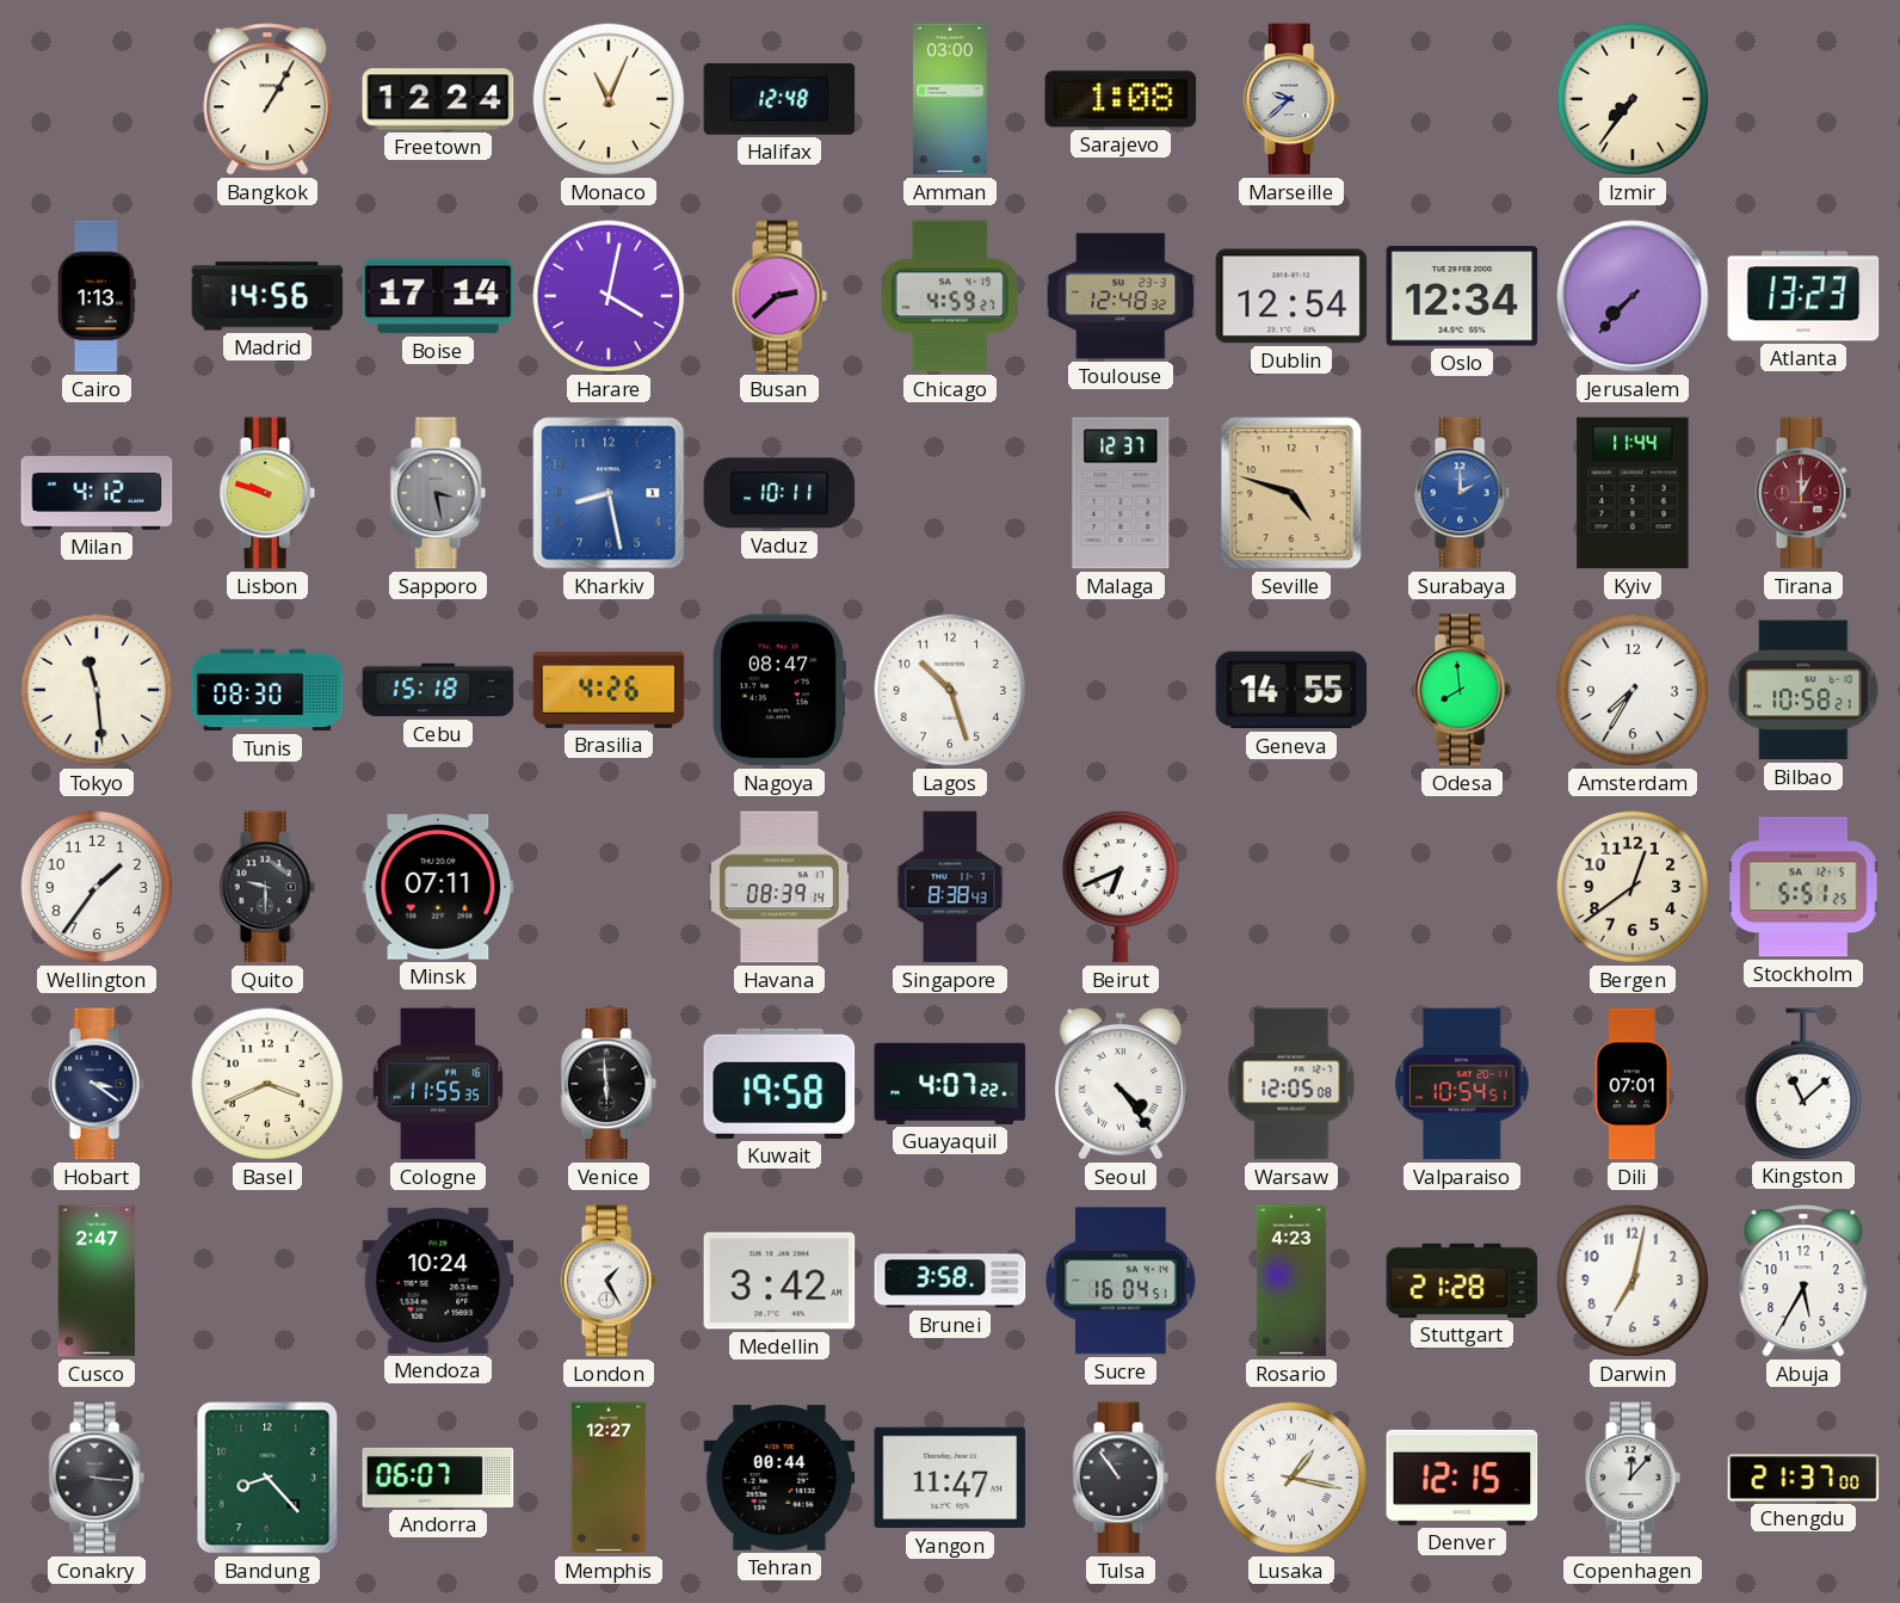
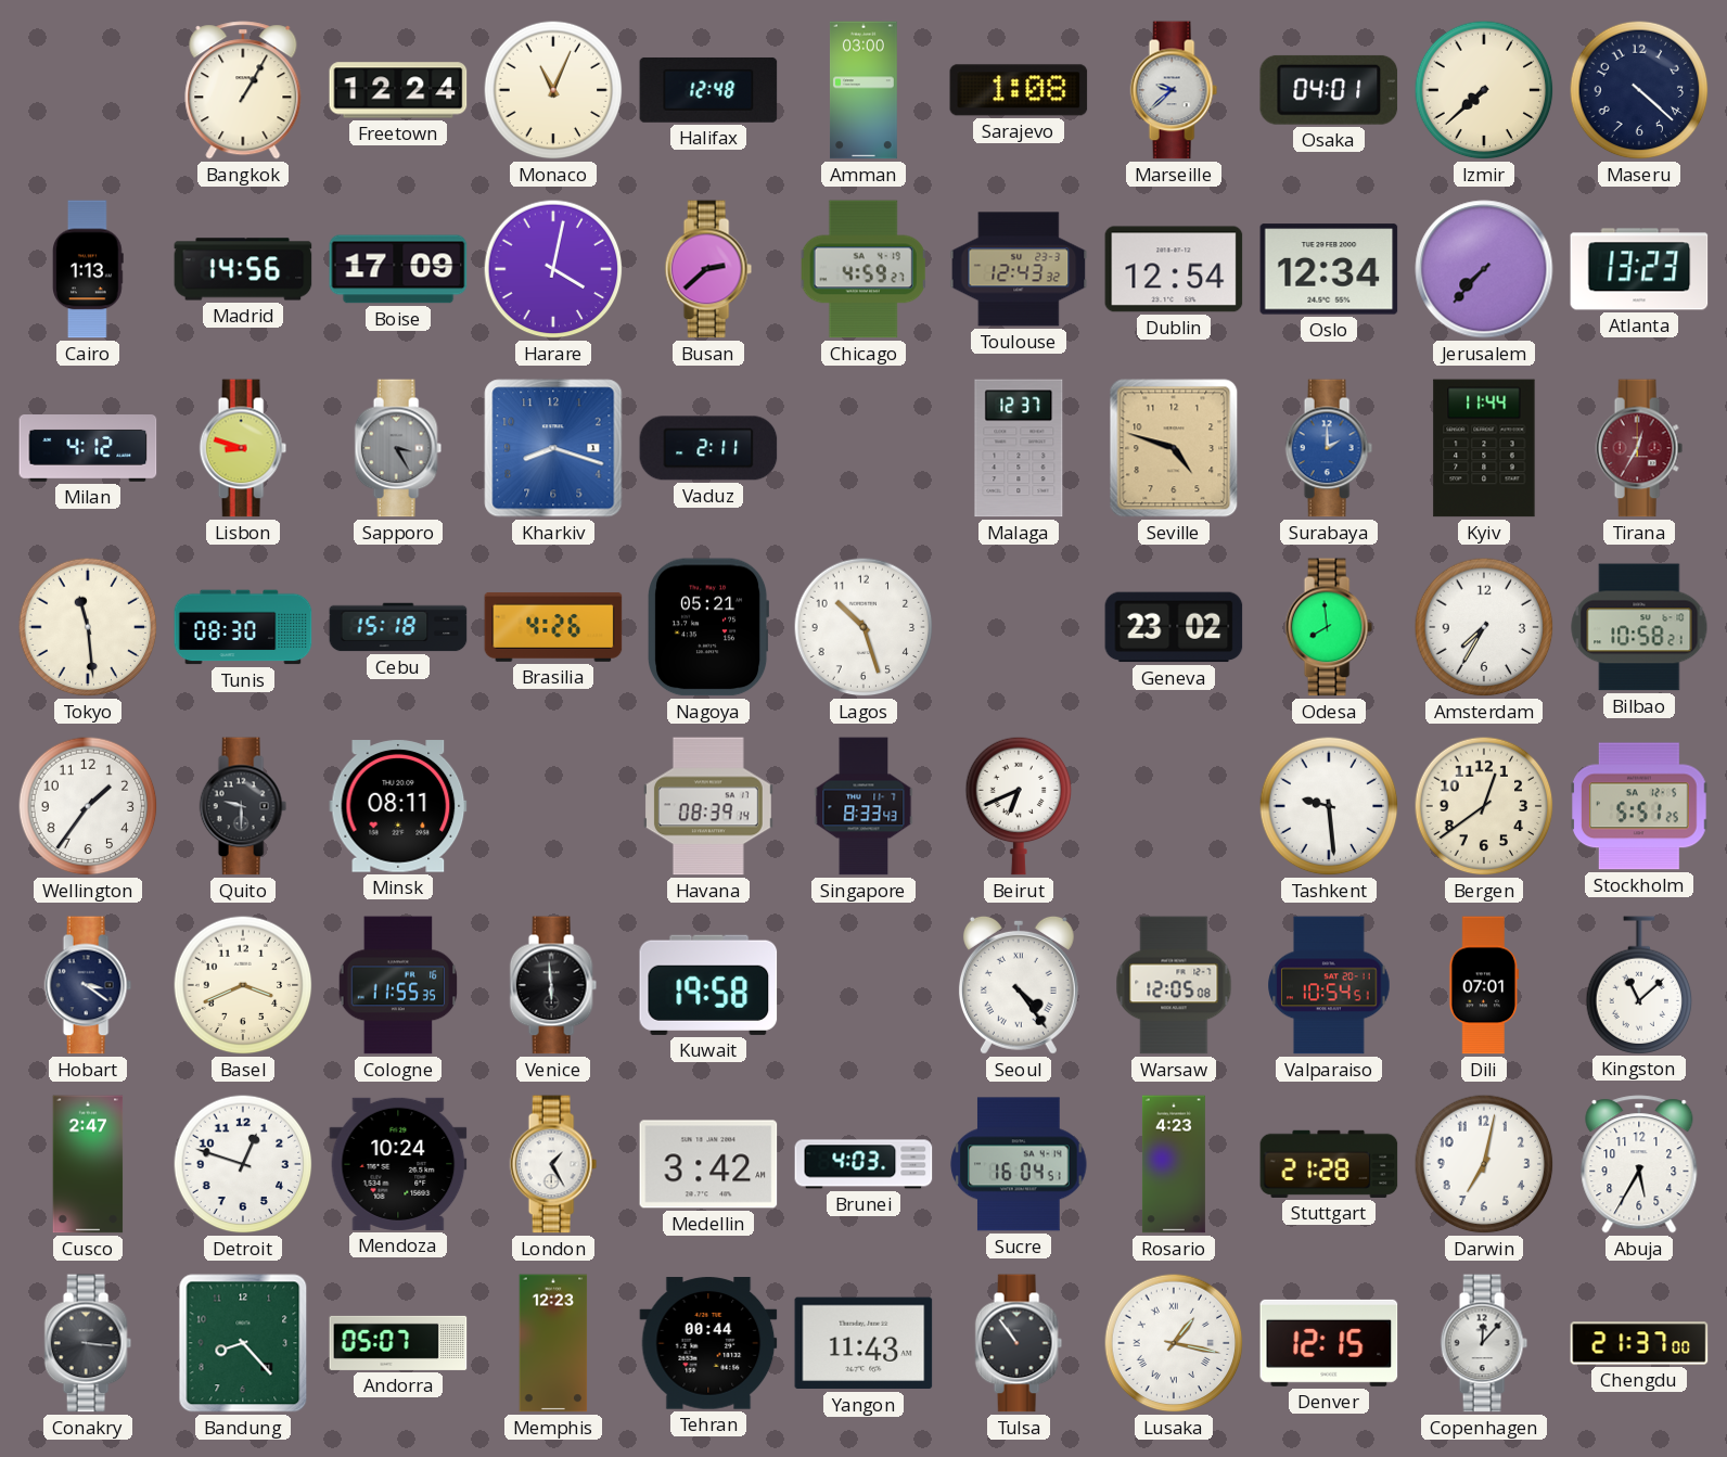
Osaka: none -> 04:01 (1329, 90)
Izmir: 7:36 -> 7:38 (1484, 90)
Maseru: none -> 4:22 (1639, 90)
Boise: 17:14 -> 17:09 (398, 269)
Toulouse: 12:48 -> 12:43 (1019, 269)
Lisbon: 9:48 -> 8:48 (243, 448)
Sapporo: 3:28 -> 3:25 (398, 448)
Kharkiv: 8:28 -> 8:18 (553, 448)
Vaduz: 10:11 -> 2:11 (708, 448)
Tirana: 1:00 -> 12:35 (1639, 448)
Nagoya: 08:47 -> 05:21 (709, 627)
Geneva: 14:55 -> 23:02 (1174, 627)
Minsk: 07:11 -> 08:11 (398, 806)
Singapore: 8:38 -> 8:33 (863, 806)
Tashkent: none -> 9:29 (1329, 806)
Guayaquil: 4:07 -> none (950, 1084)
Detroit: none -> 12:48 (243, 1164)
Brunei: 3:58 -> 4:03 (863, 1164)
Andorra: 06:07 -> 05:07 (398, 1343)
Memphis: 12:27 -> 12:23 (553, 1343)
Yangon: 11:47 -> 11:43 (863, 1343)
